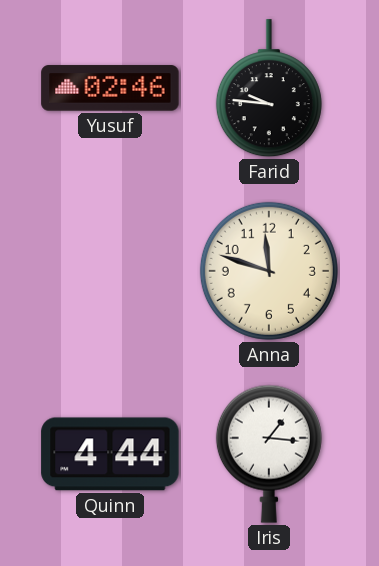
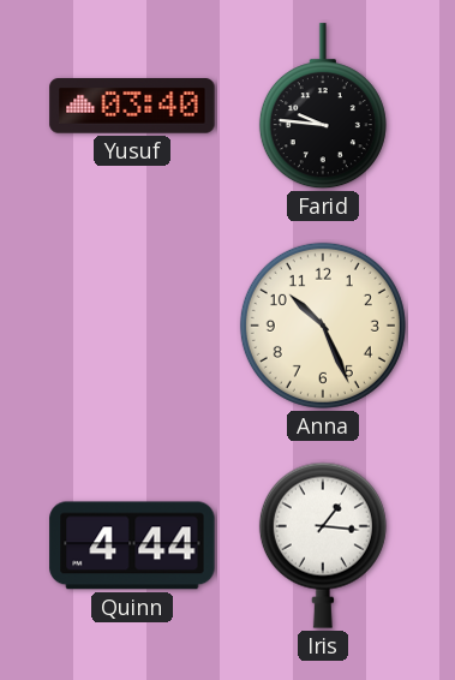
Yusuf: 02:46 -> 03:40 (132, 106)
Anna: 11:48 -> 10:26 (323, 326)
